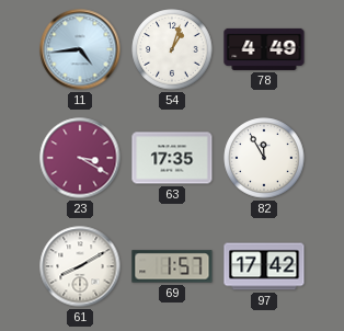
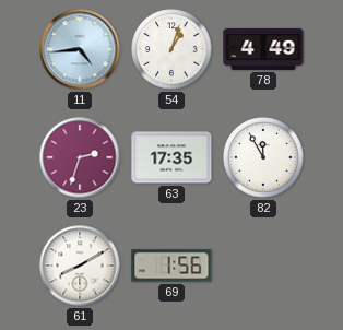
23: 3:20 -> 2:33 (80, 157)
69: 1:57 -> 1:56 (171, 266)
97: 17:42 -> none (264, 266)
